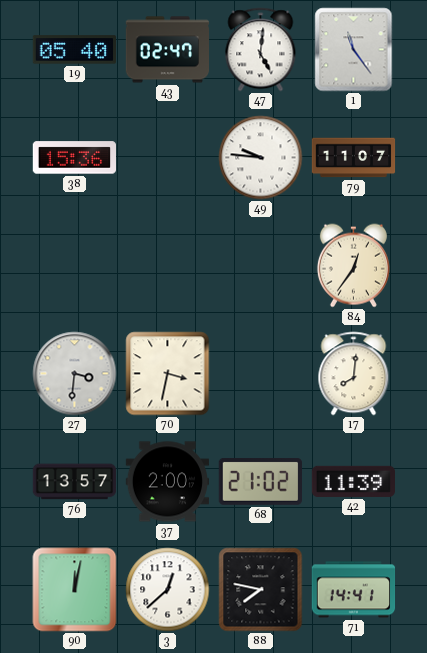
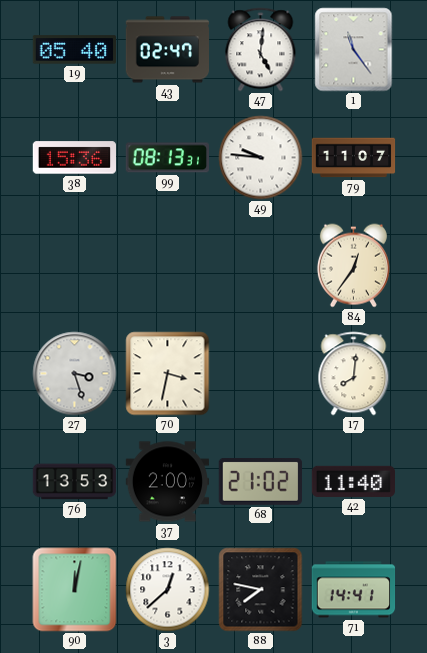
99: none -> 08:13 (167, 158)
27: 3:31 -> 3:27 (75, 374)
76: 13:57 -> 13:53 (75, 482)
42: 11:39 -> 11:40 (353, 481)
